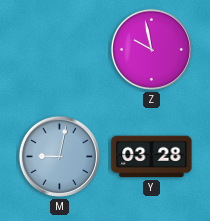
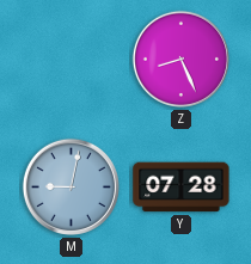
Z: 9:58 -> 8:26 (180, 59)
Y: 03:28 -> 07:28 (182, 188)
